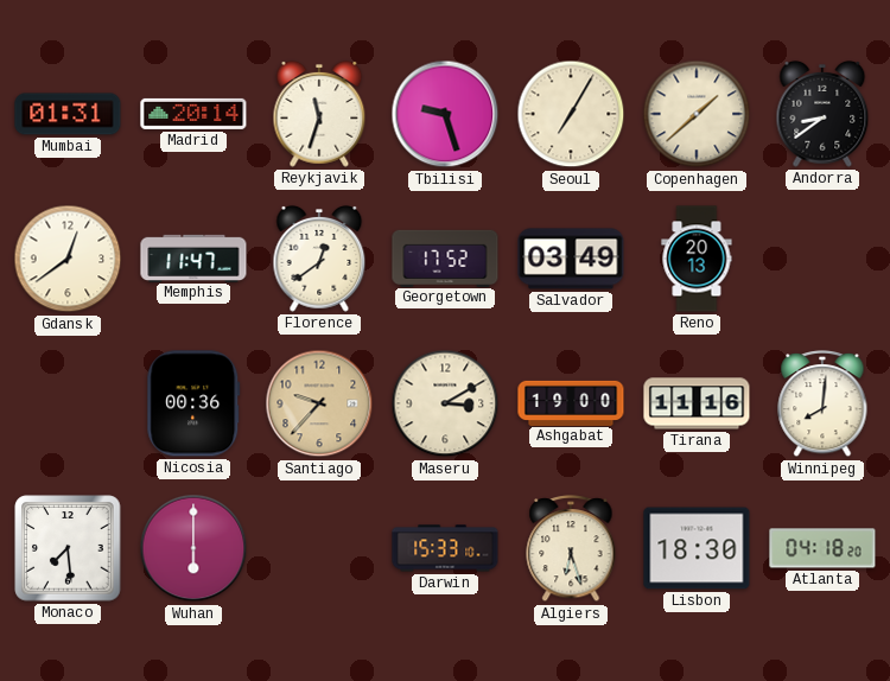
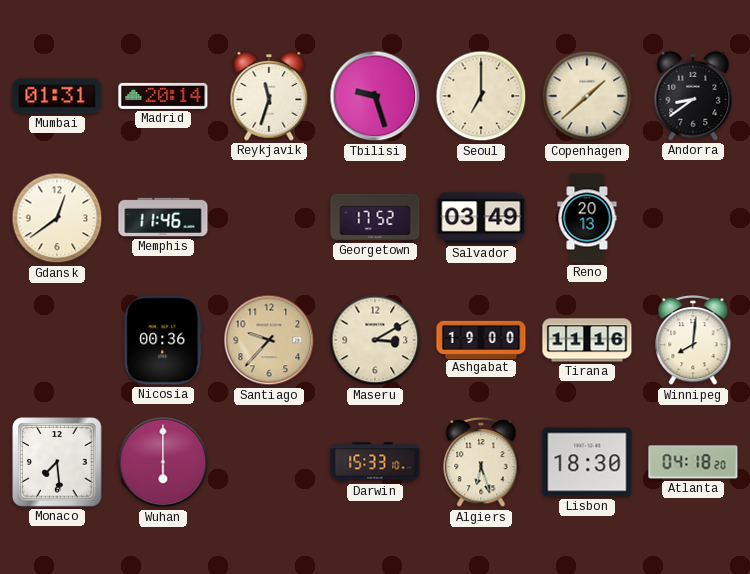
Seoul: 7:05 -> 7:00 (481, 96)
Memphis: 11:47 -> 11:46 (163, 217)
Florence: 12:39 -> none (319, 259)
